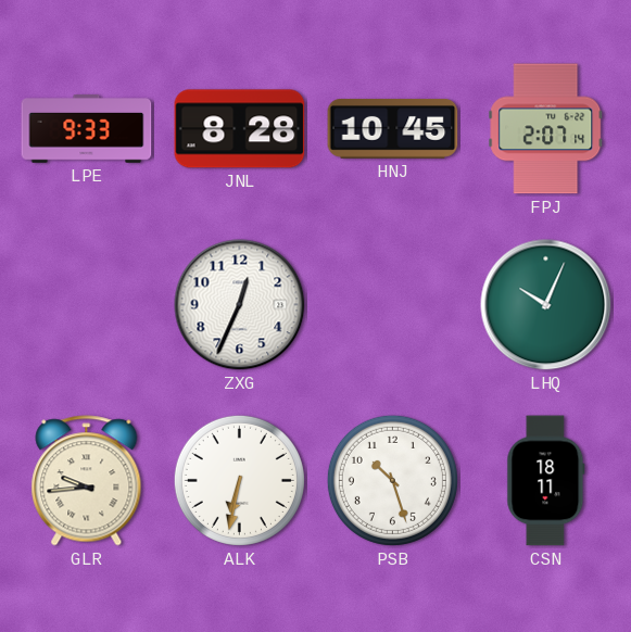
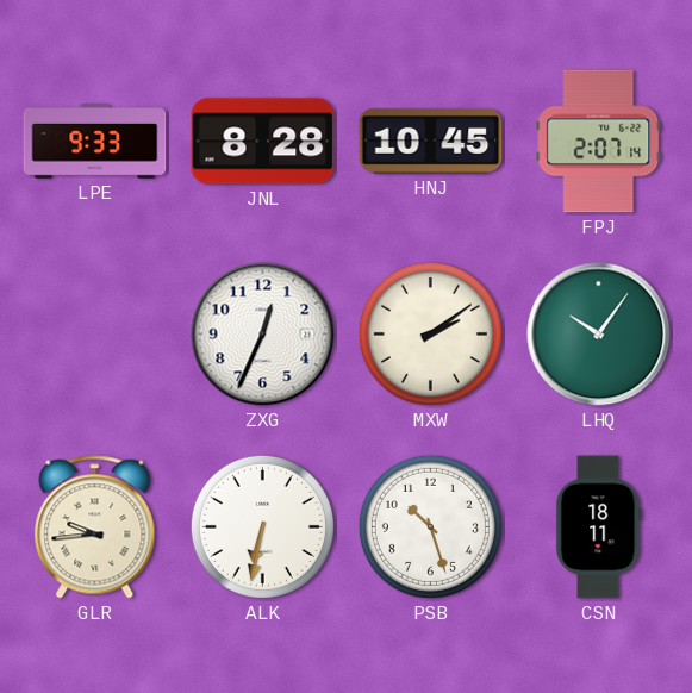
MXW: none -> 2:09 (430, 333)
LHQ: 10:04 -> 10:06 (599, 335)
